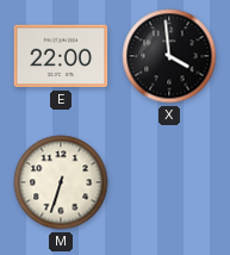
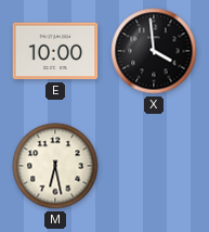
E: 22:00 -> 10:00 (55, 51)
M: 6:33 -> 6:28 (55, 166)
